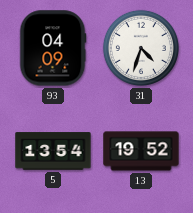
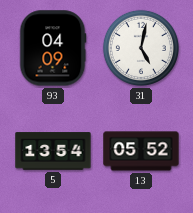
31: 4:33 -> 5:02 (141, 48)
13: 19:52 -> 05:52 (141, 151)
